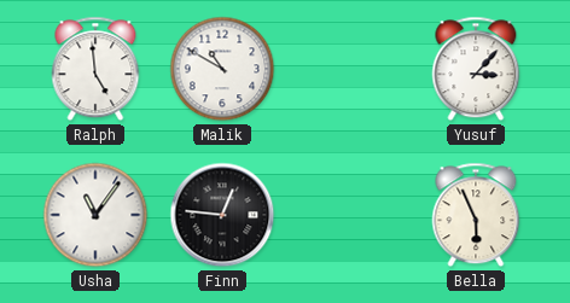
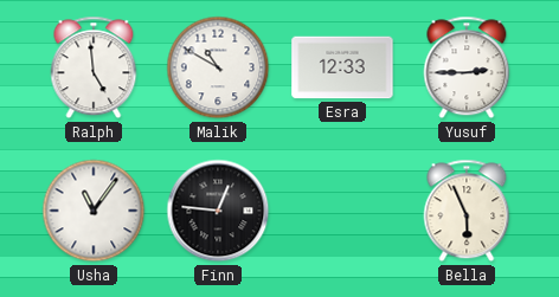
Esra: none -> 12:33 (342, 67)
Yusuf: 3:07 -> 2:45 (467, 67)
